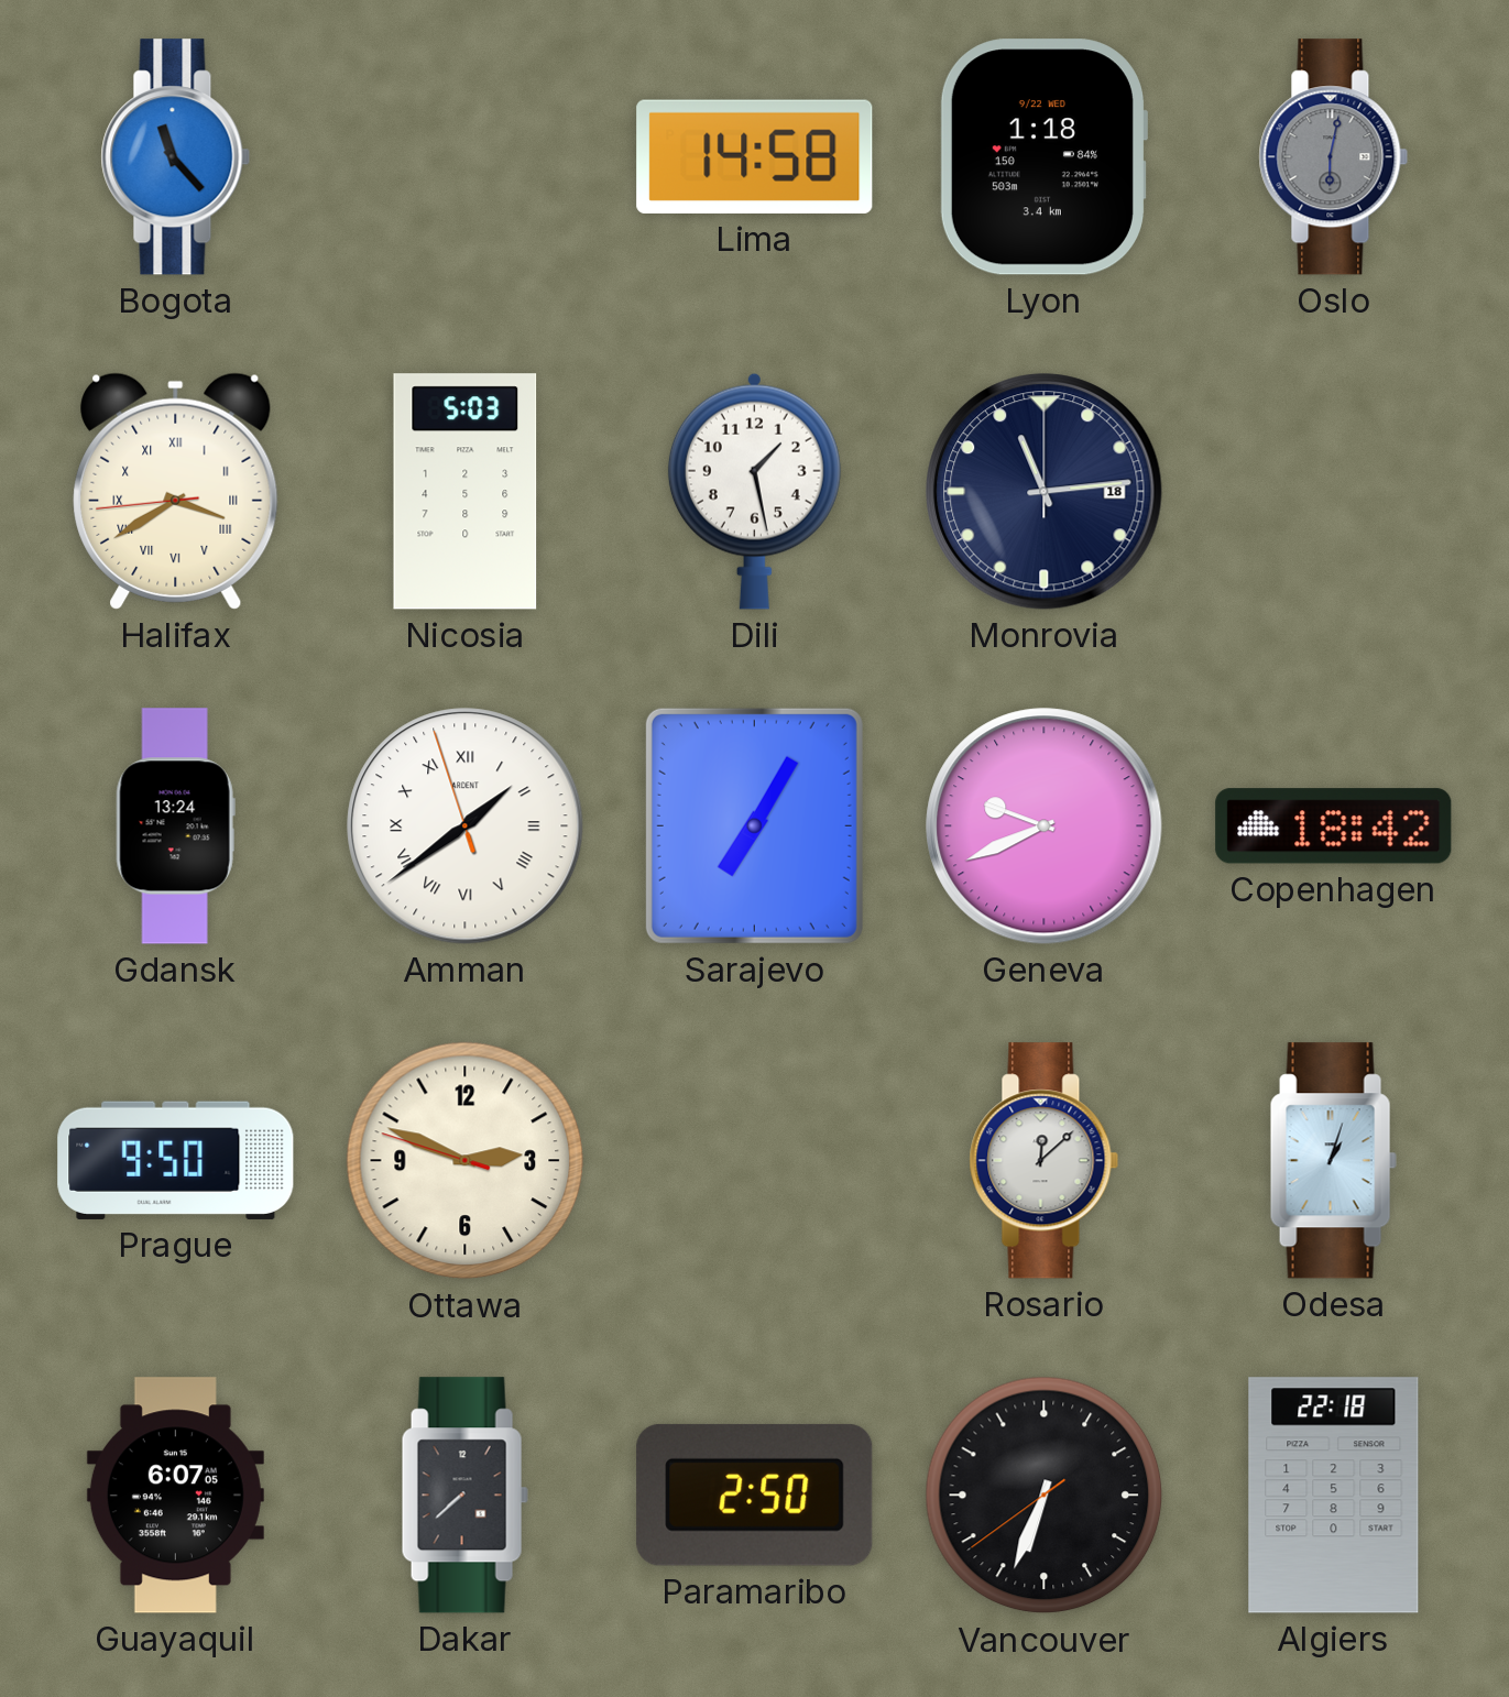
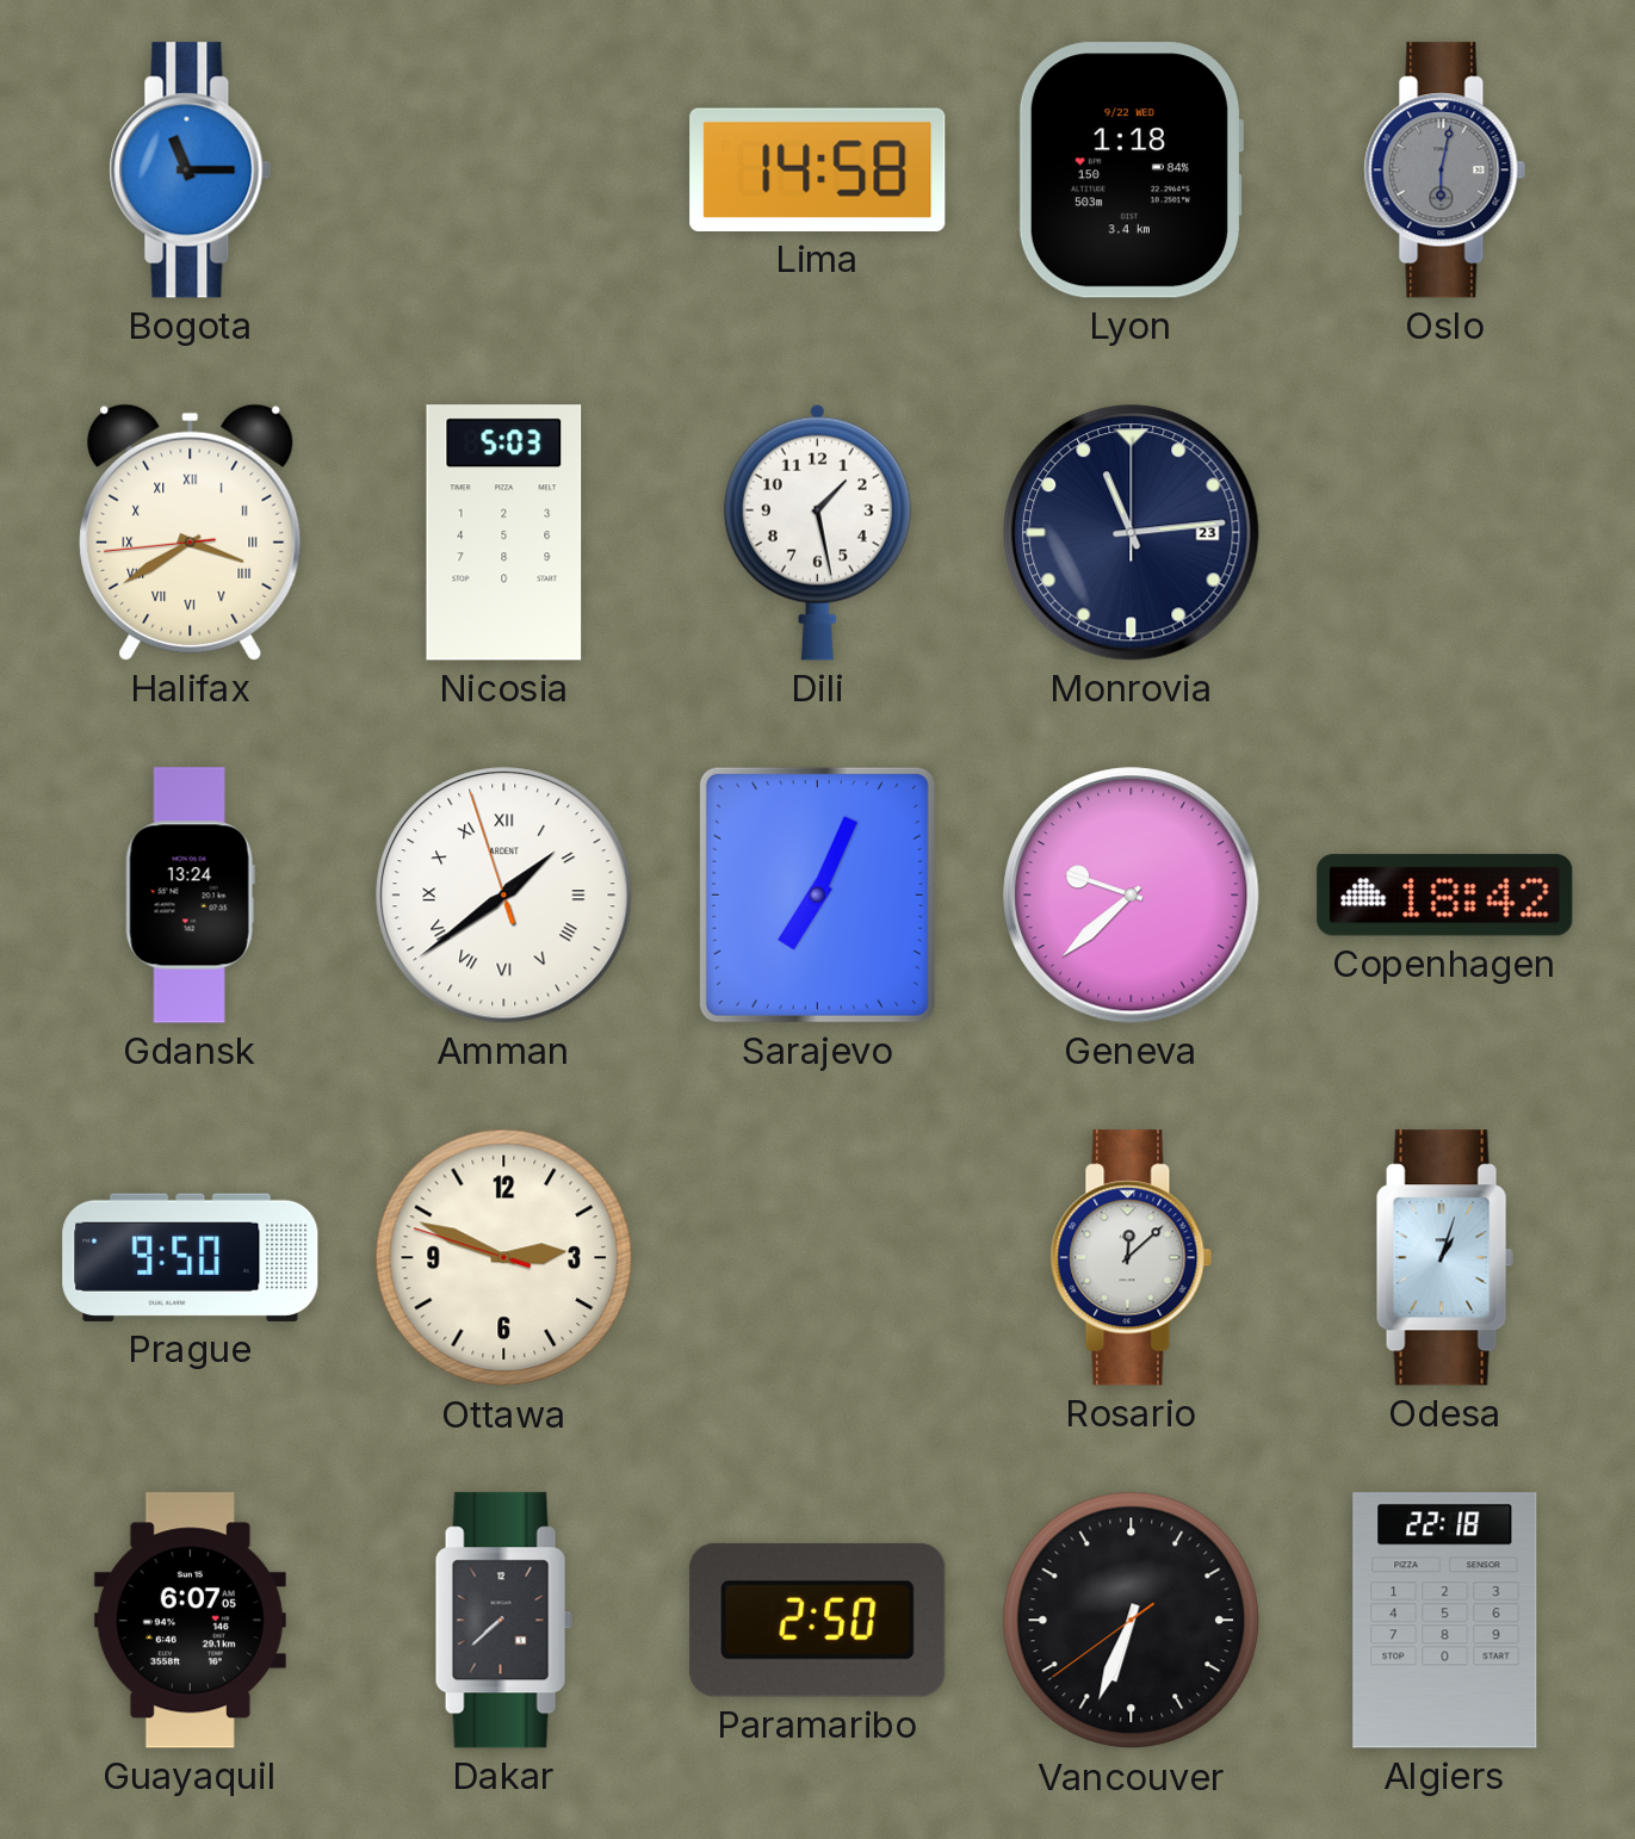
Bogota: 11:23 -> 11:15 (191, 171)
Monrovia date: 18 -> 23 (1132, 533)
Sarajevo: 7:05 -> 7:04 (817, 894)
Geneva: 9:41 -> 9:38 (1132, 896)
